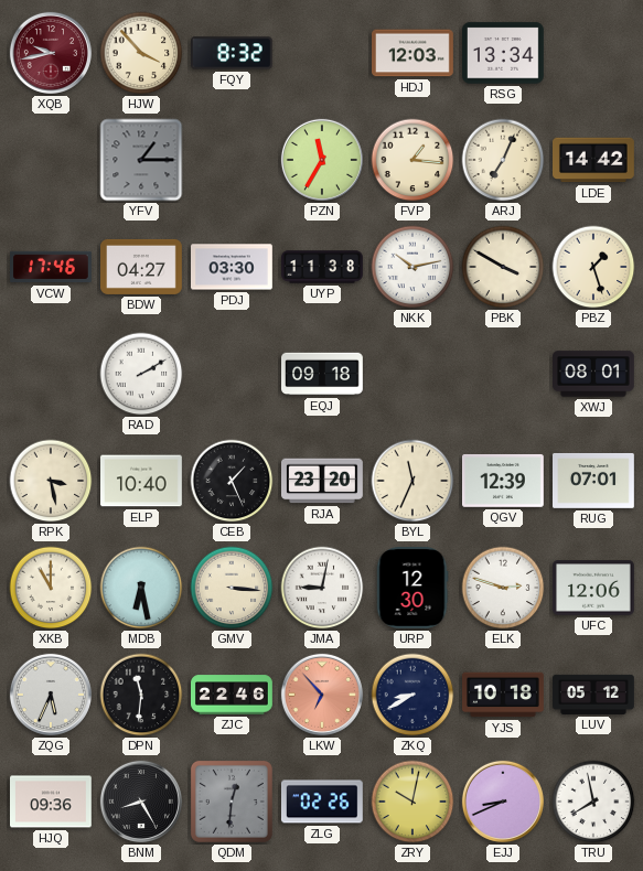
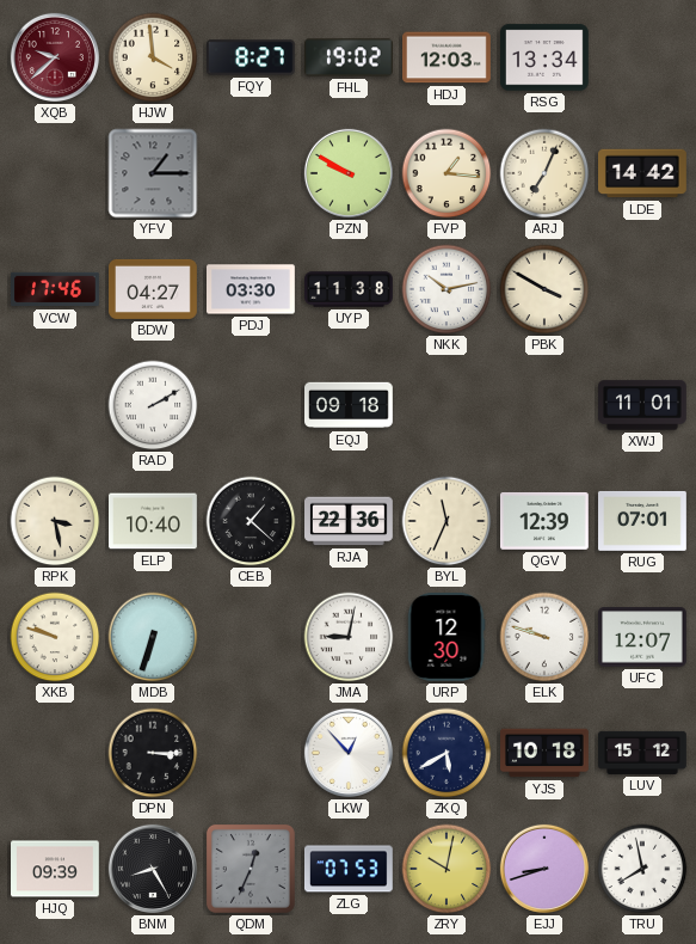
XQB: 9:43 -> 9:38 (55, 57)
HJW: 3:53 -> 3:59 (153, 57)
FQY: 8:32 -> 8:27 (252, 57)
FHL: none -> 19:02 (350, 57)
PZN: 11:35 -> 9:50 (349, 173)
PBZ: 1:27 -> none (593, 267)
XWJ: 08:01 -> 11:01 (643, 405)
CEB: 1:26 -> 1:22 (251, 521)
RJA: 23:20 -> 22:36 (350, 521)
XKB: 11:00 -> 9:48 (55, 637)
MDB: 6:28 -> 6:33 (153, 637)
GMV: 3:16 -> none (232, 588)
ELK: 2:48 -> 9:48 (544, 637)
UFC: 12:06 -> 12:07 (643, 637)
ZQG: 5:34 -> none (51, 695)
DPN: 11:31 -> 3:15 (153, 753)
ZJC: 22:46 -> none (233, 695)
LKW: 6:53 -> 12:53 (349, 753)
LKW dial: salmon -> white (349, 753)
ZKQ: 8:40 -> 5:40 (446, 753)
LUV: 05:12 -> 15:12 (642, 753)
HJQ: 09:36 -> 09:39 (56, 869)
QDM: 12:31 -> 12:34 (251, 869)
ZLG: 02:26 -> 07:53 (349, 869)
EJJ: 8:41 -> 8:42 (544, 869)
